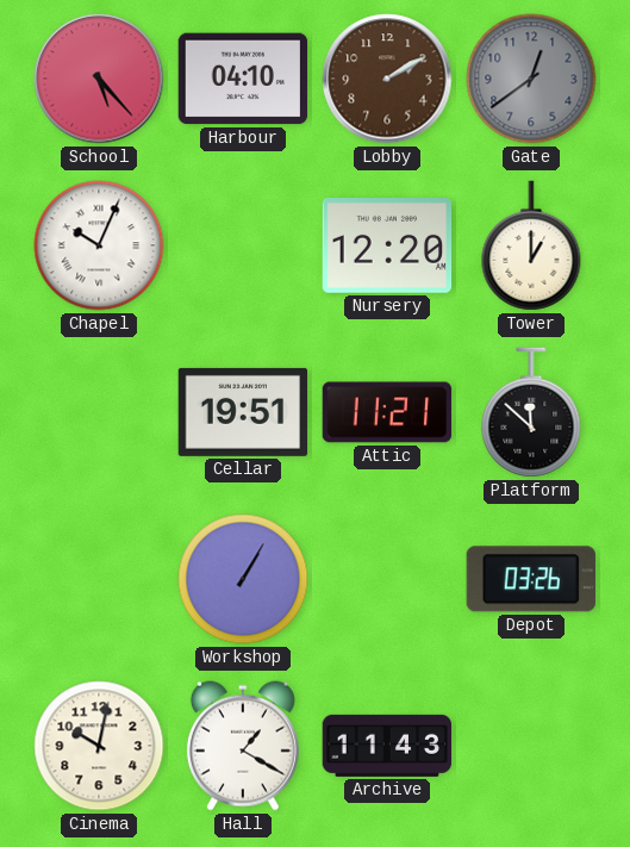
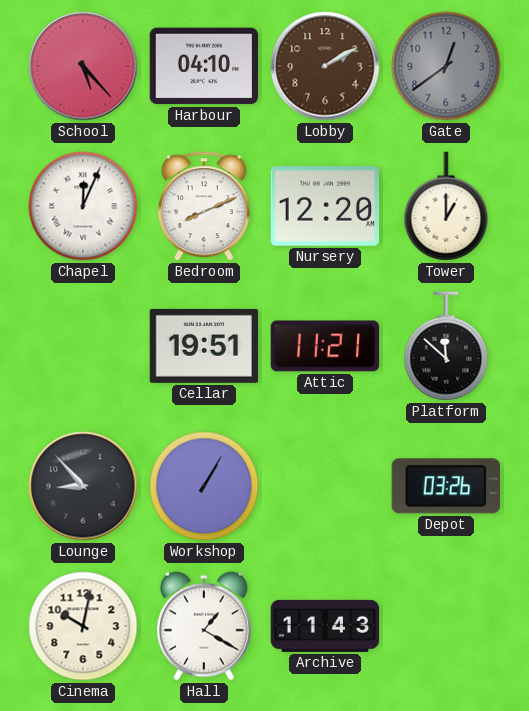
Chapel: 10:04 -> 12:04 (83, 206)
Bedroom: none -> 8:11 (204, 206)
Lounge: none -> 8:53 (83, 486)
